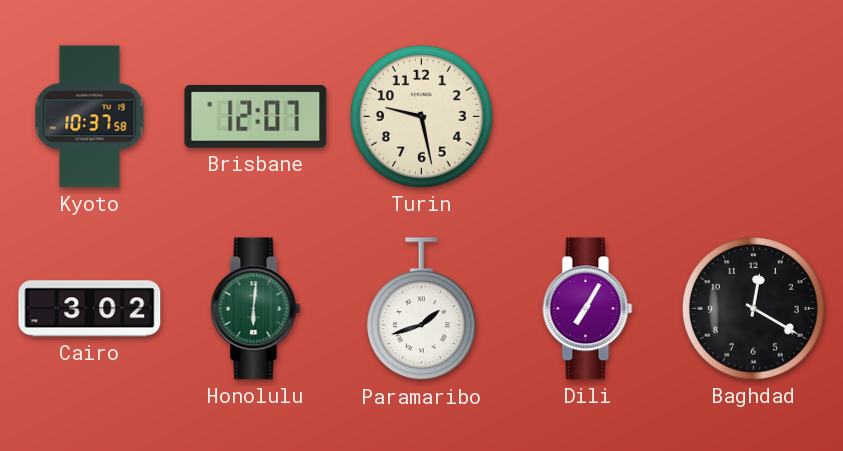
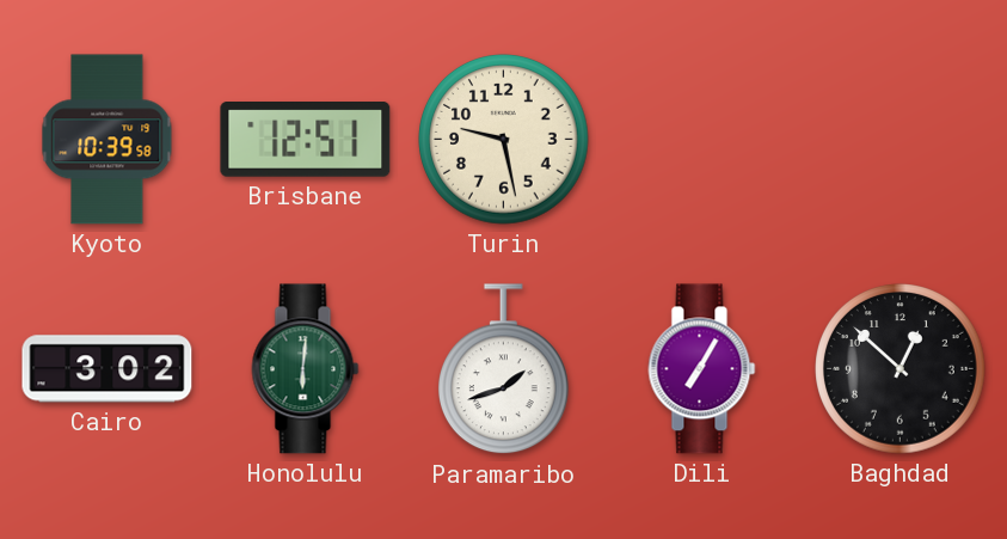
Kyoto: 10:37 -> 10:39 (108, 140)
Brisbane: 12:07 -> 12:51 (306, 140)
Baghdad: 12:20 -> 12:52 (901, 369)
